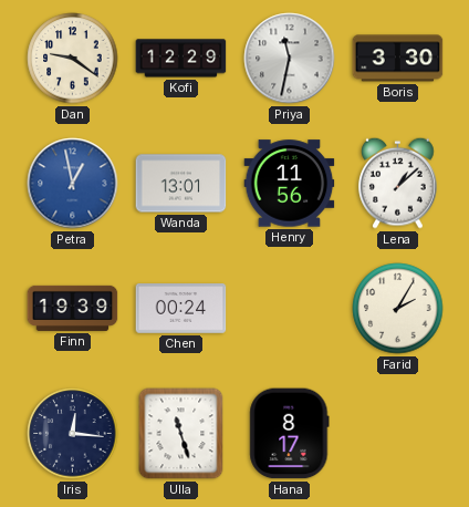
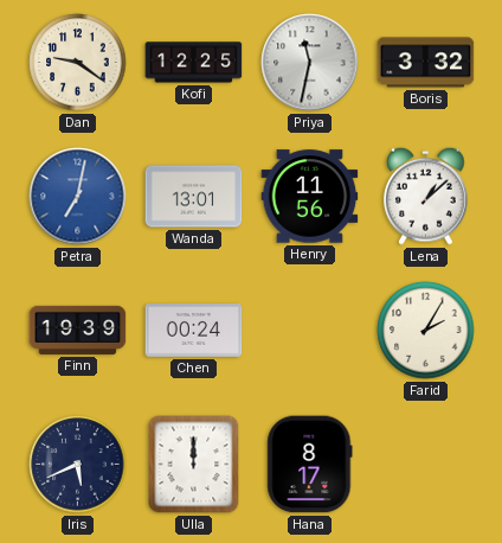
Kofi: 12:29 -> 12:25 (194, 63)
Boris: 3:30 -> 3:32 (426, 63)
Petra: 12:58 -> 7:02 (78, 197)
Iris: 12:16 -> 5:41 (78, 465)
Ulla: 11:27 -> 12:00 (194, 465)
